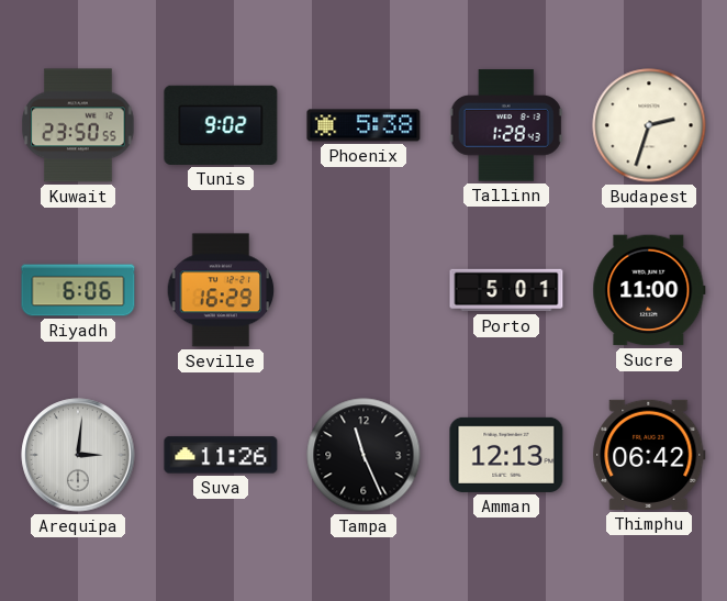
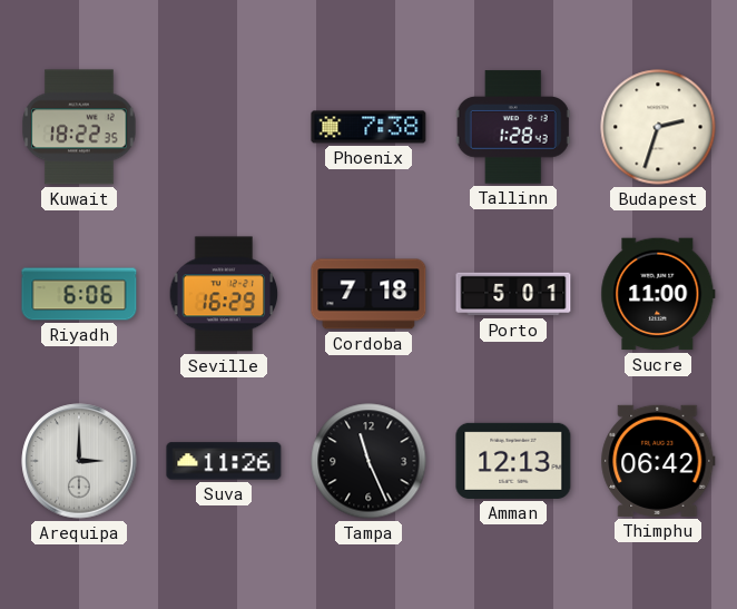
Kuwait: 23:50 -> 18:22 (79, 127)
Tunis: 9:02 -> none (221, 125)
Phoenix: 5:38 -> 7:38 (368, 127)
Cordoba: none -> 7:18 (368, 294)
Arequipa: 3:01 -> 3:00 (79, 461)
